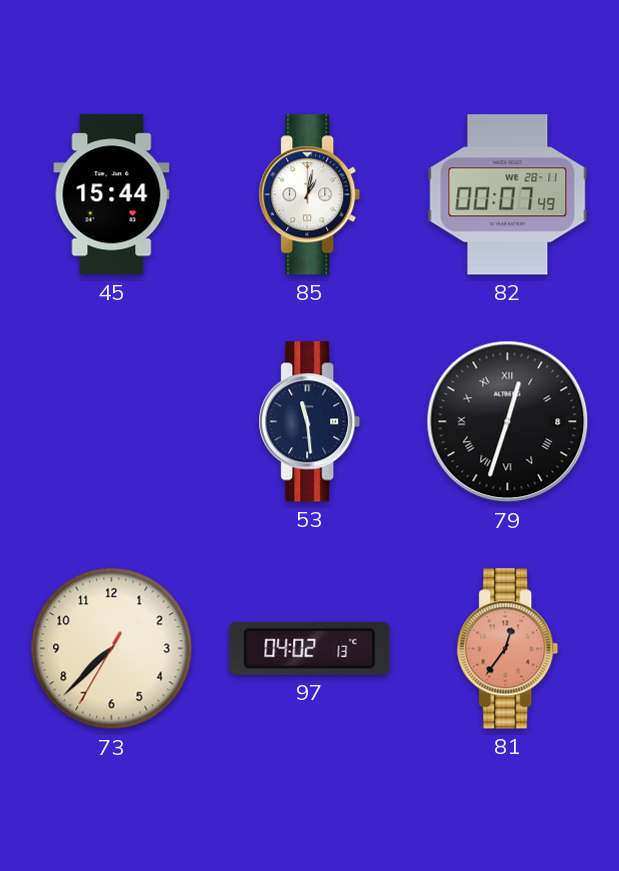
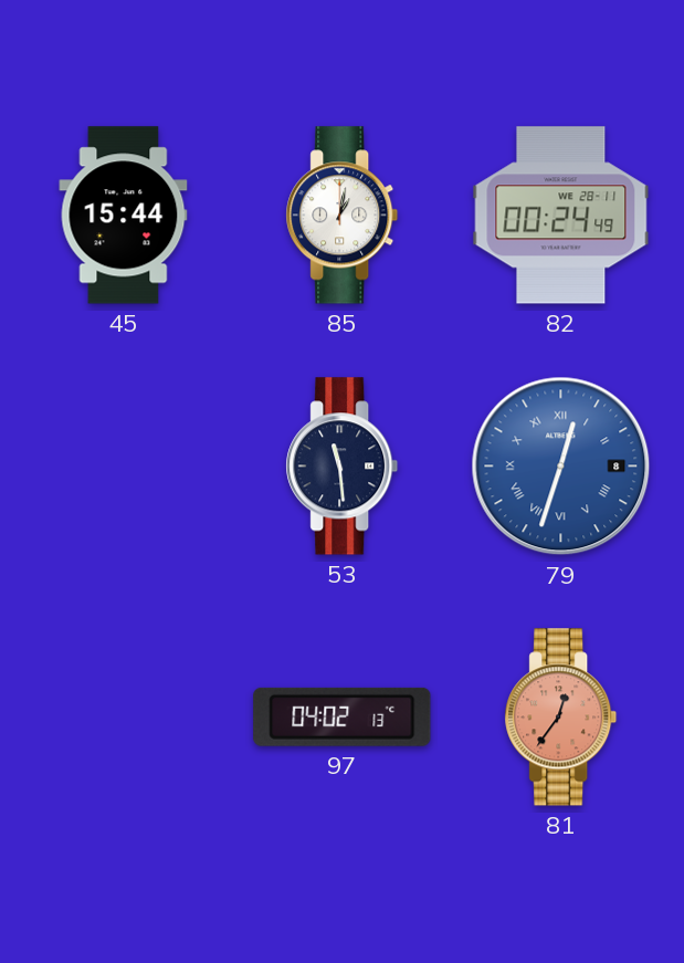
82: 00:07 -> 00:24 (561, 216)
79 dial: black -> blue (561, 467)
73: 7:37 -> none (112, 649)
